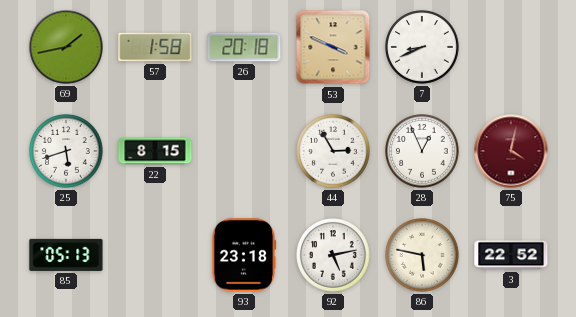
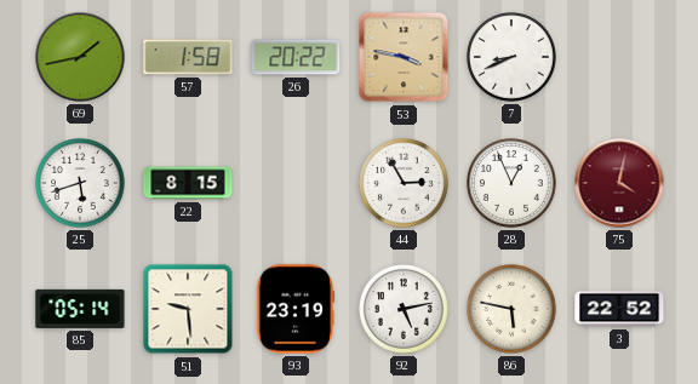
26: 20:18 -> 20:22 (296, 57)
53: 3:49 -> 3:47 (404, 57)
85: 05:13 -> 05:14 (80, 309)
51: none -> 9:29 (188, 309)
93: 23:18 -> 23:19 (296, 309)
